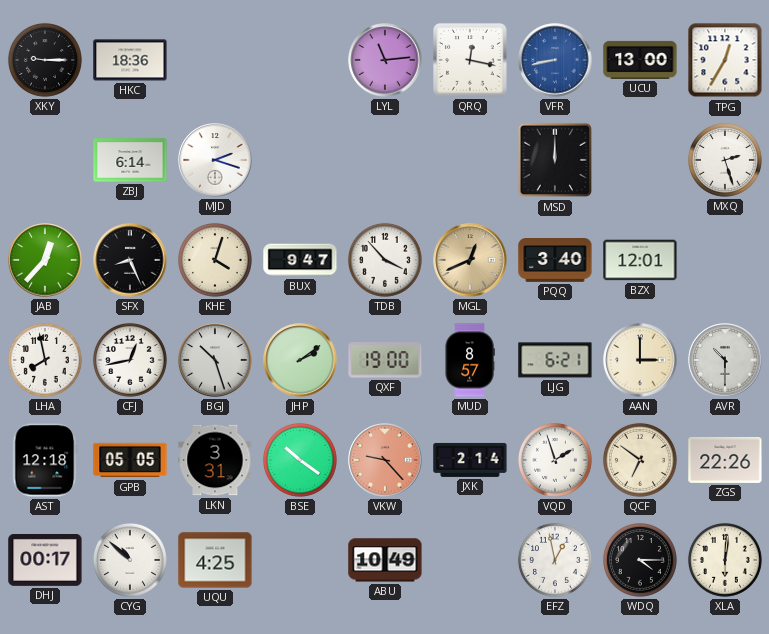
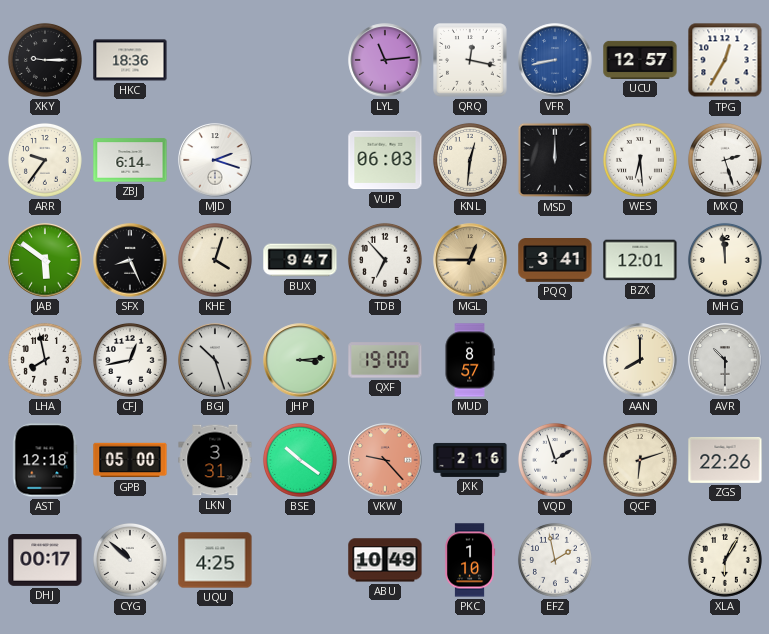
UCU: 13:00 -> 12:57 (640, 60)
ARR: none -> 9:36 (45, 160)
VUP: none -> 06:03 (385, 160)
KNL: none -> 12:31 (470, 160)
WES: none -> 6:29 (640, 160)
JAB: 12:37 -> 5:51 (45, 260)
TDB: 3:53 -> 6:53 (385, 260)
MGL: 12:41 -> 12:45 (470, 260)
PQQ: 3:40 -> 3:41 (555, 261)
MHG: none -> 11:59 (725, 260)
JHP: 2:09 -> 3:14 (300, 360)
LJG: 6:21 -> none (555, 360)
AAN: 3:00 -> 8:00 (640, 360)
GPB: 05:05 -> 05:00 (130, 460)
JXK: 2:14 -> 2:16 (470, 460)
QCF: 6:51 -> 6:12 (640, 460)
PKC: none -> 1:10 (470, 560)
EFZ: 12:58 -> 1:58 (555, 560)
WDQ: 4:15 -> none (640, 560)
XLA: 6:01 -> 6:05 (725, 560)
